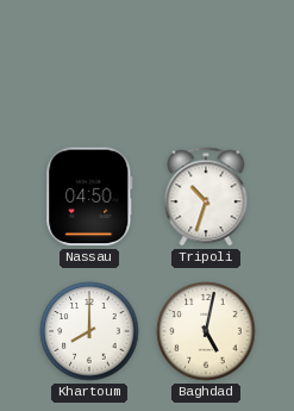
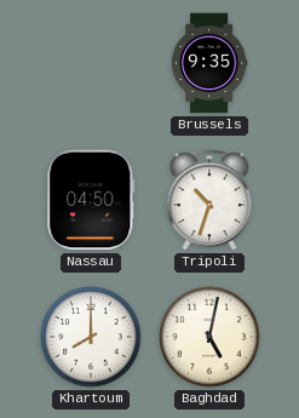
Brussels: none -> 9:35 (209, 63)
